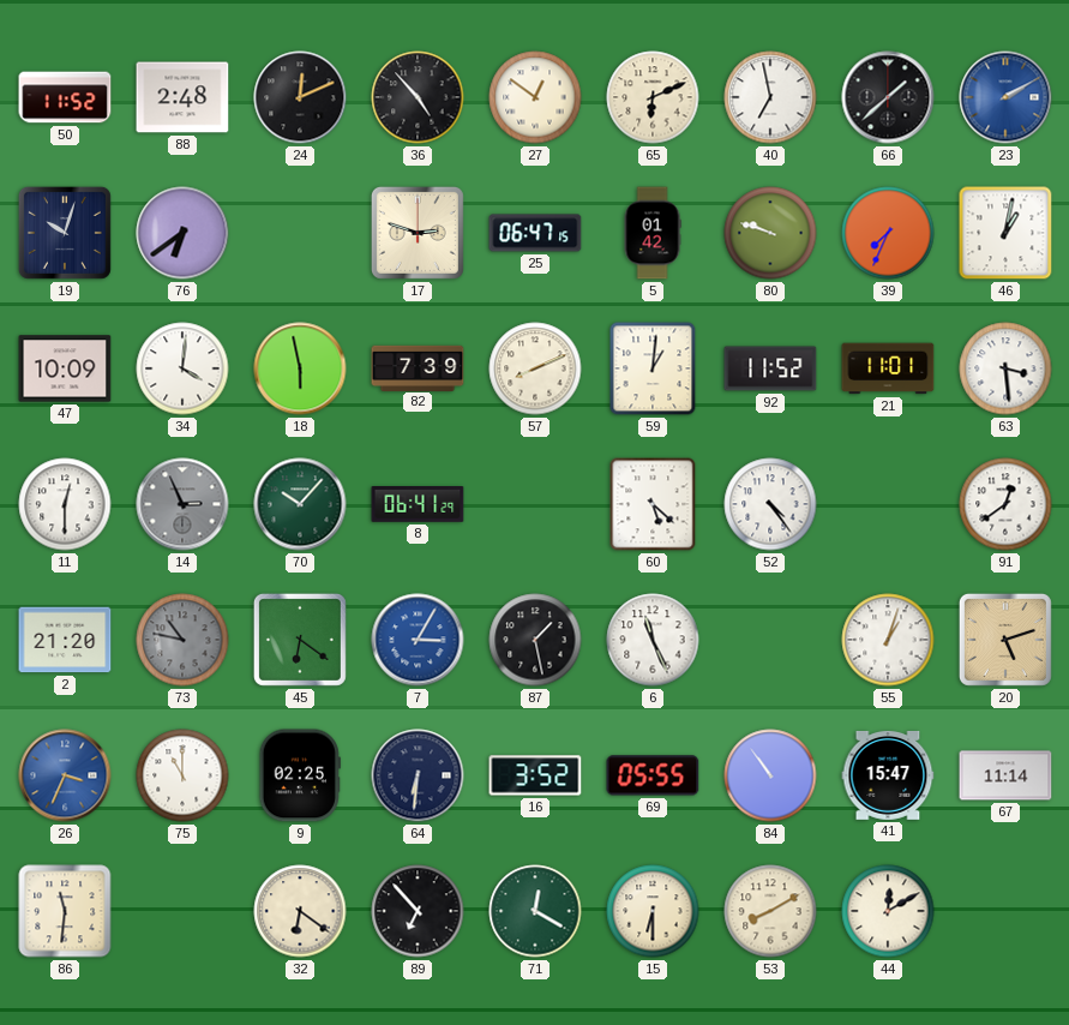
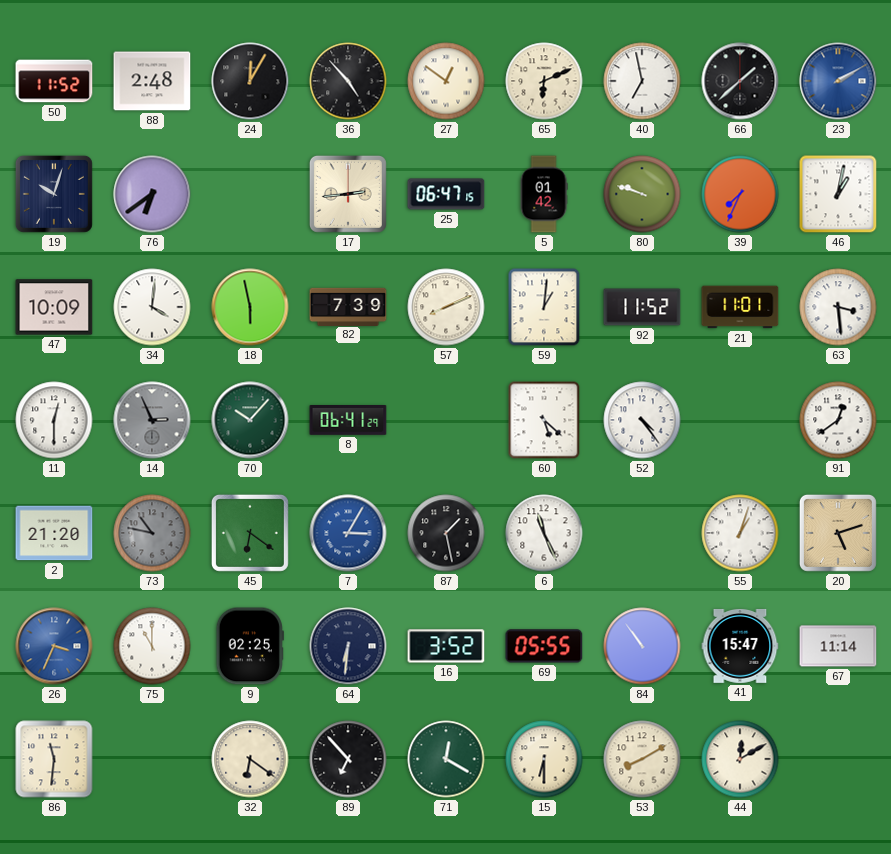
24: 12:11 -> 12:05 (250, 81)
17: 2:48 -> 2:44 (348, 194)
